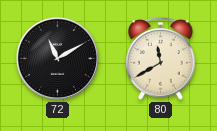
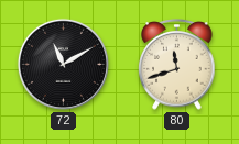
80: 11:40 -> 11:42 (177, 65)
